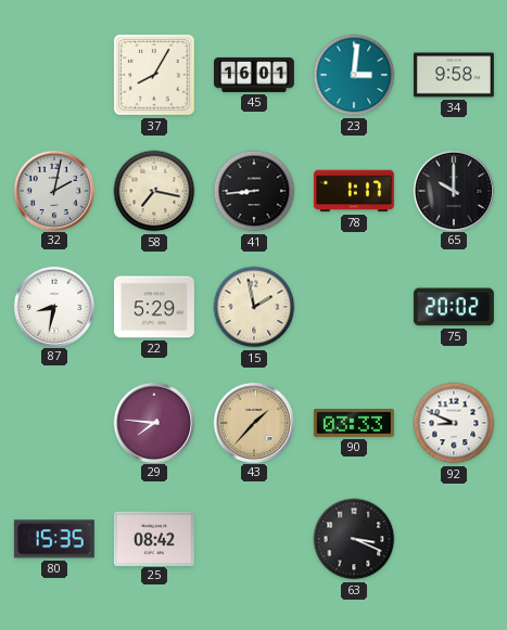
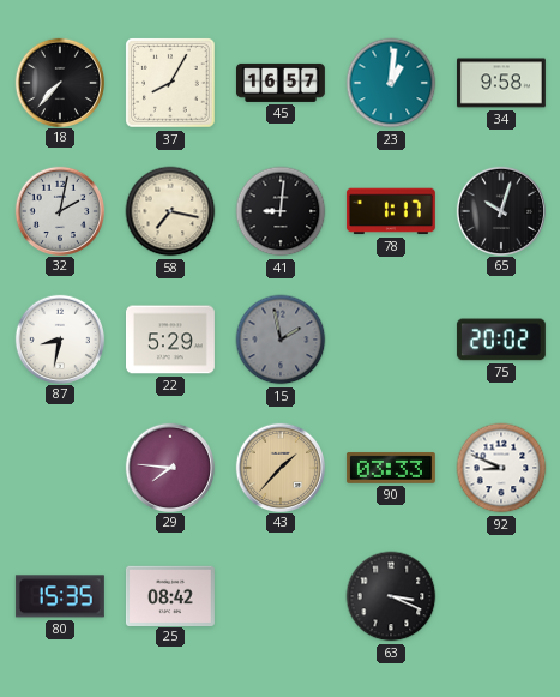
18: none -> 7:37 (59, 82)
45: 16:01 -> 16:57 (281, 83)
23: 3:01 -> 1:01 (391, 83)
41: 8:44 -> 9:01 (281, 211)
65: 10:00 -> 10:03 (500, 210)
15 dial: cream -> grey (281, 340)
